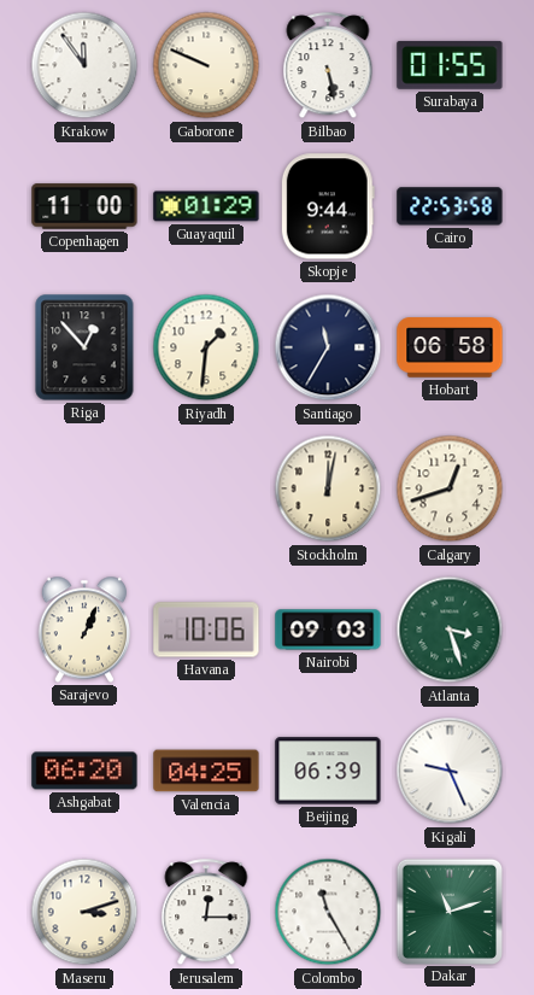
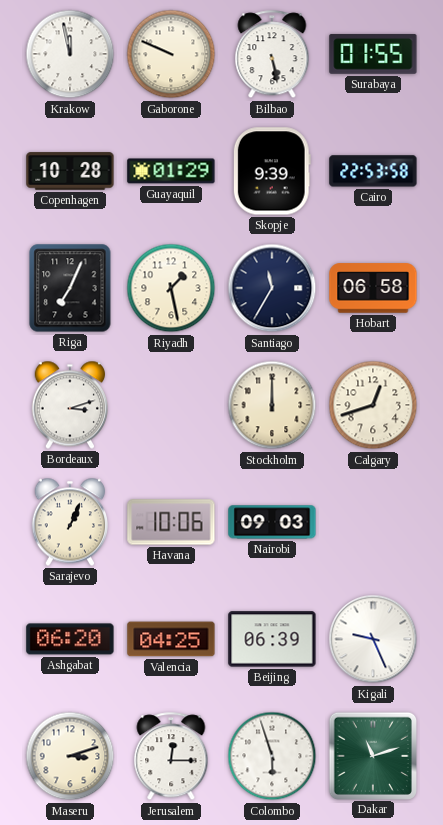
Krakow: 11:54 -> 11:58 (70, 54)
Copenhagen: 11:00 -> 10:28 (70, 171)
Skopje: 9:44 -> 9:39 (272, 171)
Riga: 12:53 -> 7:04 (70, 288)
Riyadh: 1:31 -> 1:28 (171, 288)
Bordeaux: none -> 3:12 (69, 405)
Stockholm: 12:02 -> 12:00 (272, 405)
Atlanta: 3:27 -> none (450, 630)
Colombo: 11:25 -> 5:57 (272, 756)
